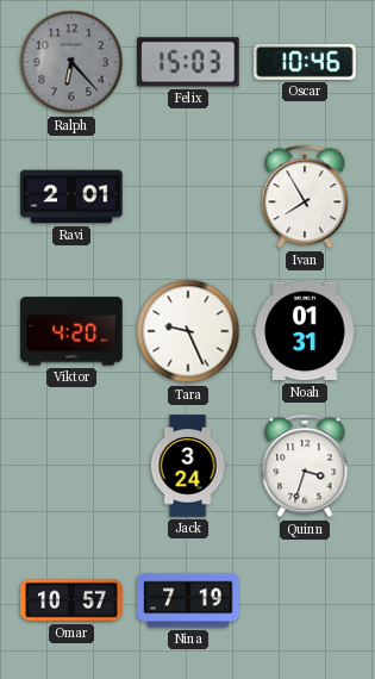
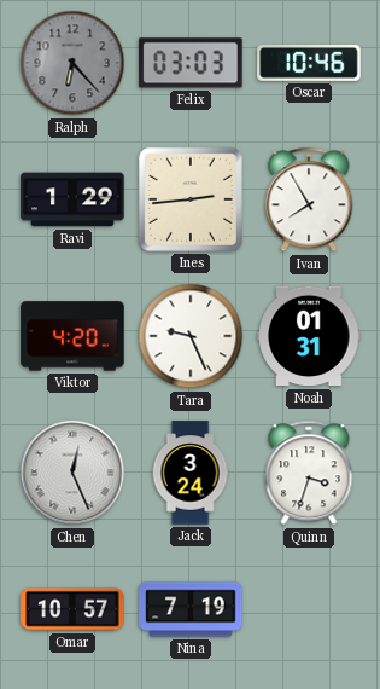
Felix: 15:03 -> 03:03 (191, 63)
Ravi: 2:01 -> 1:29 (72, 199)
Ines: none -> 2:44 (191, 199)
Chen: none -> 12:26 (72, 473)
